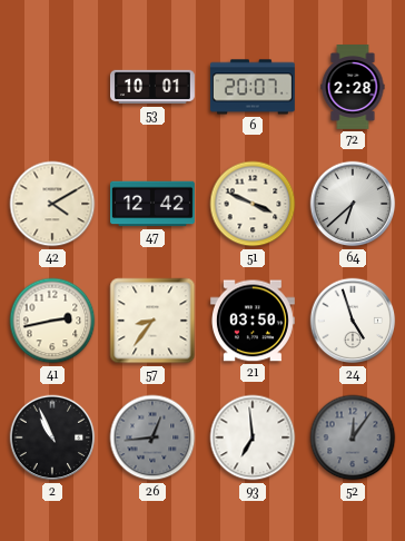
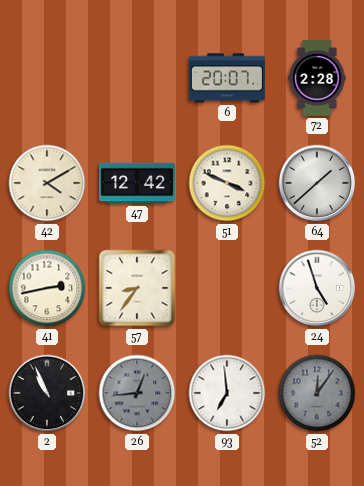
53: 10:01 -> none (154, 87)
64: 6:38 -> 1:38 (317, 183)
21: 03:50 -> none (253, 321)
